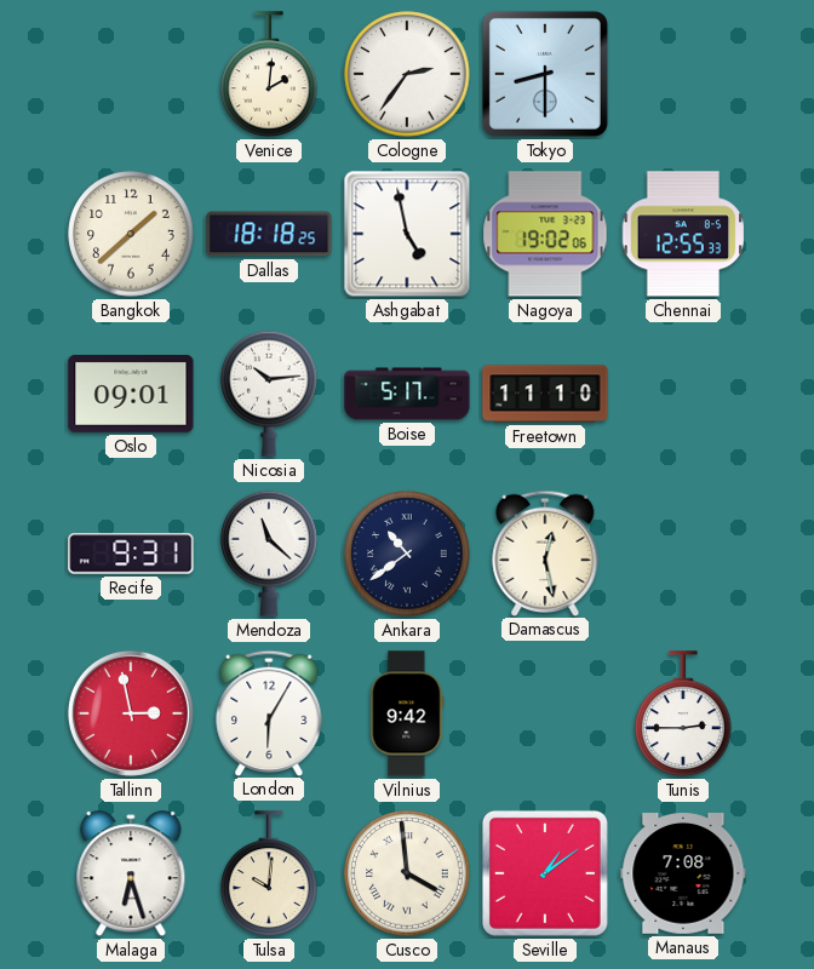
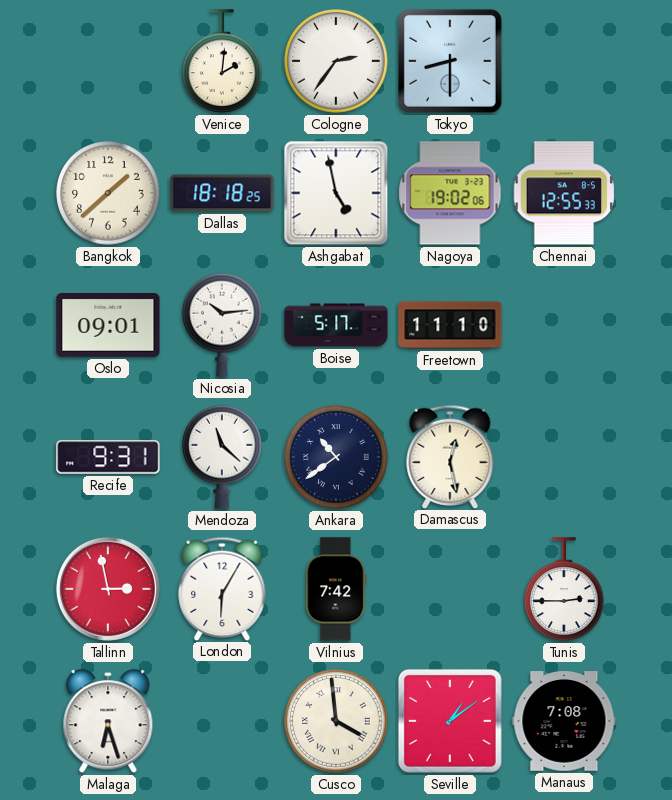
Vilnius: 9:42 -> 7:42 (336, 589)
Tulsa: 10:01 -> none (269, 873)
